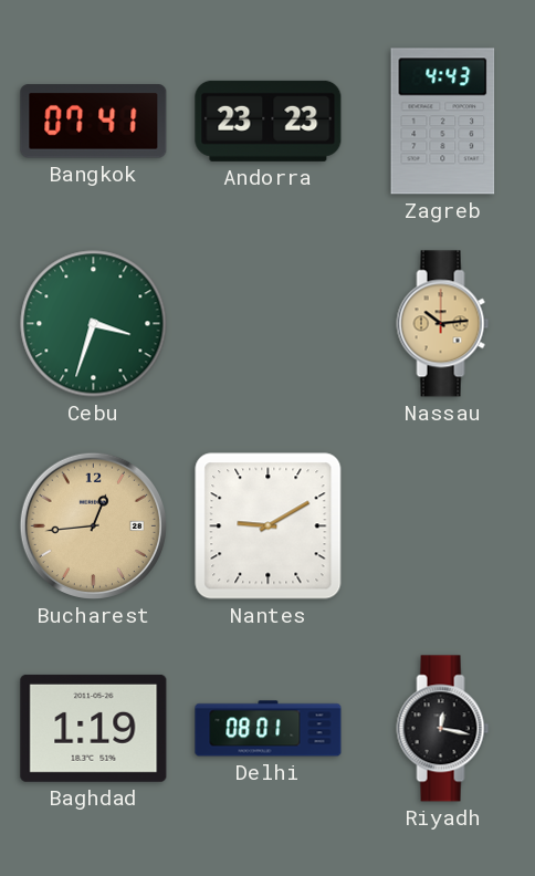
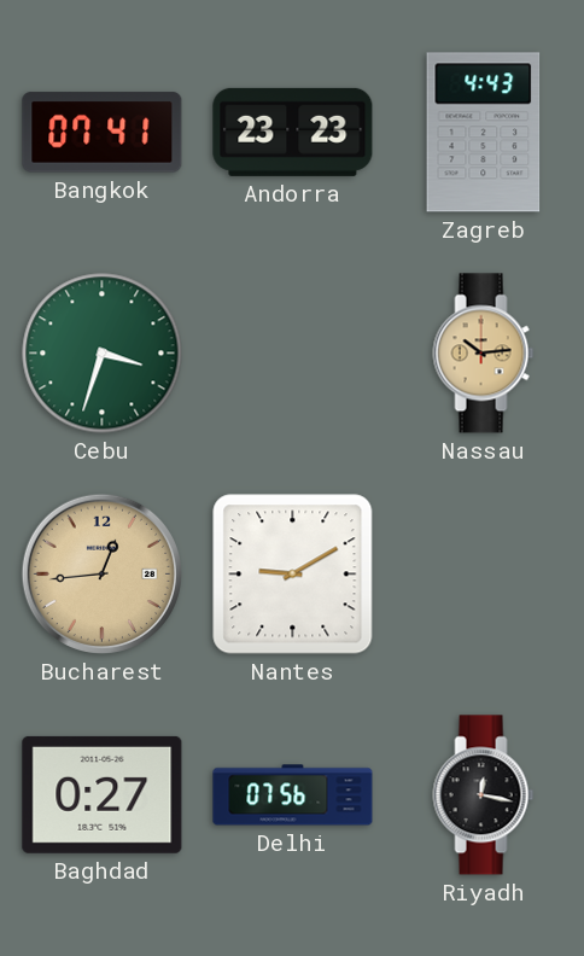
Baghdad: 1:19 -> 0:27 (103, 794)
Delhi: 08:01 -> 07:56 (293, 795)
